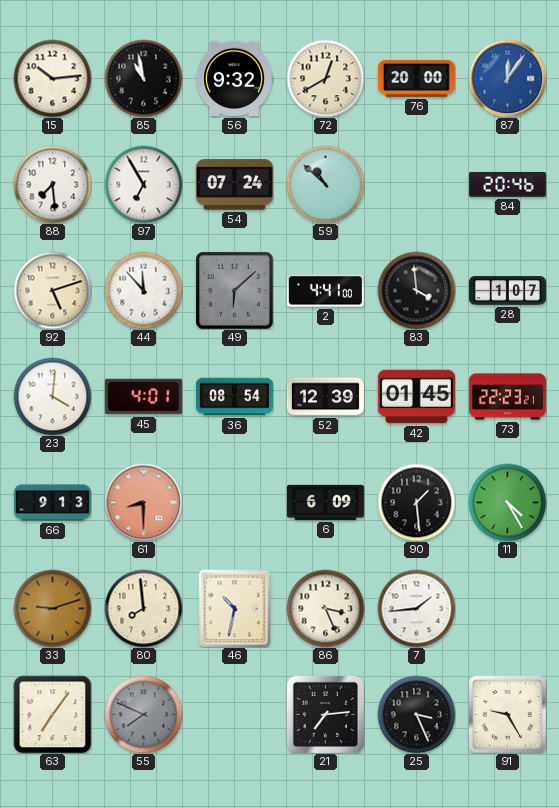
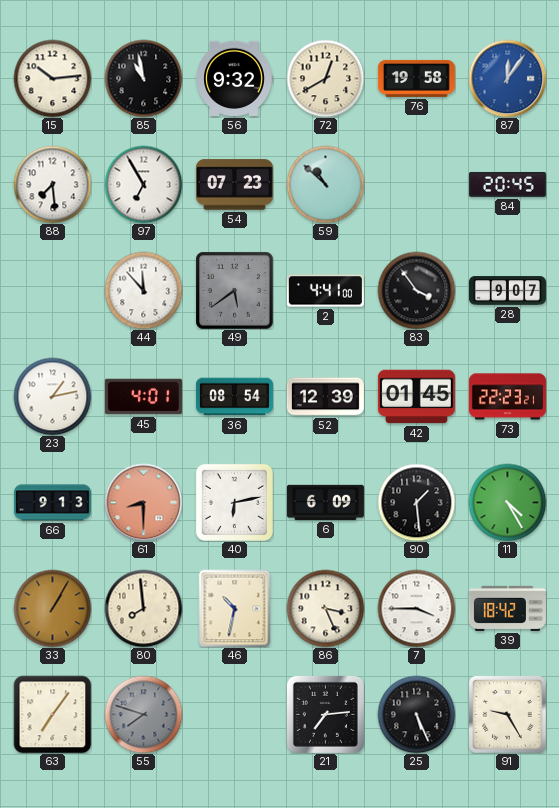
76: 20:00 -> 19:58 (416, 78)
54: 07:24 -> 07:23 (234, 185)
84: 20:46 -> 20:45 (507, 184)
92: 5:12 -> none (52, 290)
49: 6:08 -> 5:39 (234, 290)
83: 3:59 -> 3:54 (416, 290)
28: 1:07 -> 9:07 (507, 291)
23: 4:01 -> 1:13 (52, 396)
40: none -> 6:13 (234, 502)
33: 9:12 -> 1:05 (52, 608)
7: 1:44 -> 3:45 (416, 608)
39: none -> 18:42 (507, 608)
55: 7:49 -> 7:48 (143, 714)
25: 3:26 -> 5:26 (416, 714)
